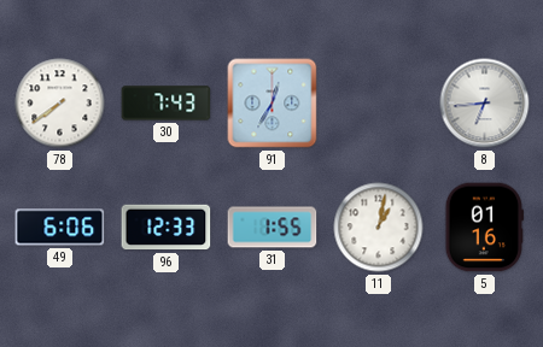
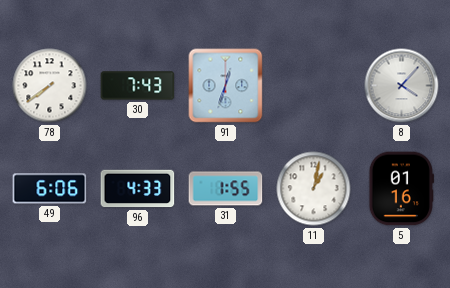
91: 12:35 -> 12:33 (226, 86)
8: 6:44 -> 4:07 (402, 86)
96: 12:33 -> 4:33 (138, 189)
